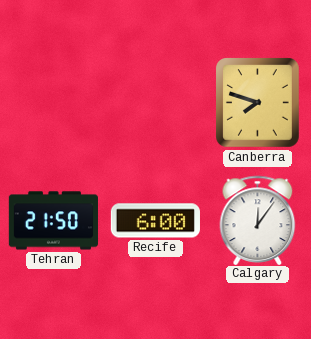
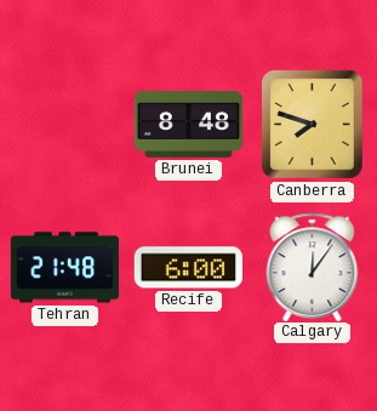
Brunei: none -> 8:48 (188, 124)
Tehran: 21:50 -> 21:48 (64, 268)
